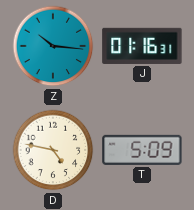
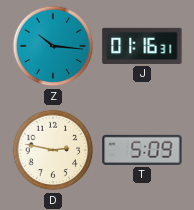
D: 4:47 -> 2:47 (53, 150)
